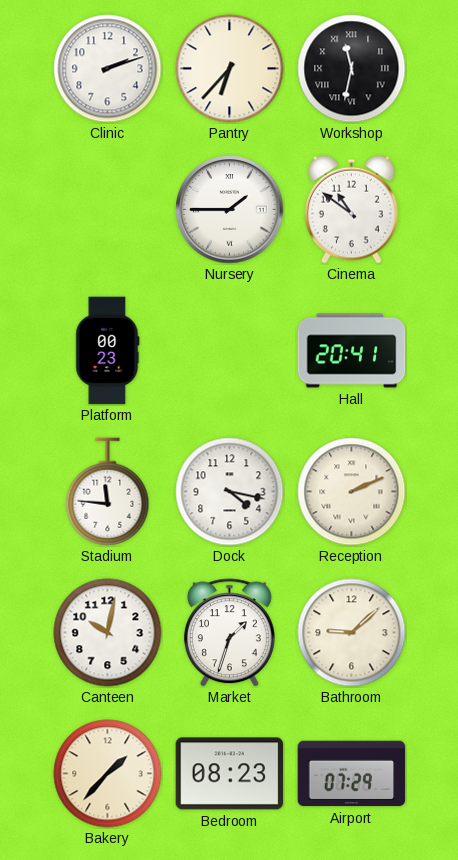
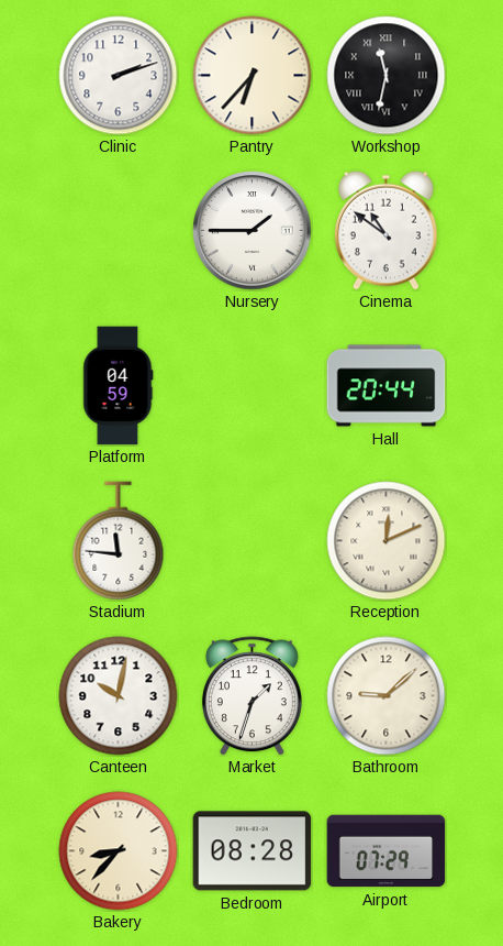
Platform: 00:23 -> 04:59 (119, 386)
Hall: 20:41 -> 20:44 (387, 386)
Dock: 4:17 -> none (230, 492)
Reception: 2:11 -> 12:11 (387, 541)
Bakery: 1:37 -> 8:37 (119, 851)
Bedroom: 08:23 -> 08:28 (253, 851)
